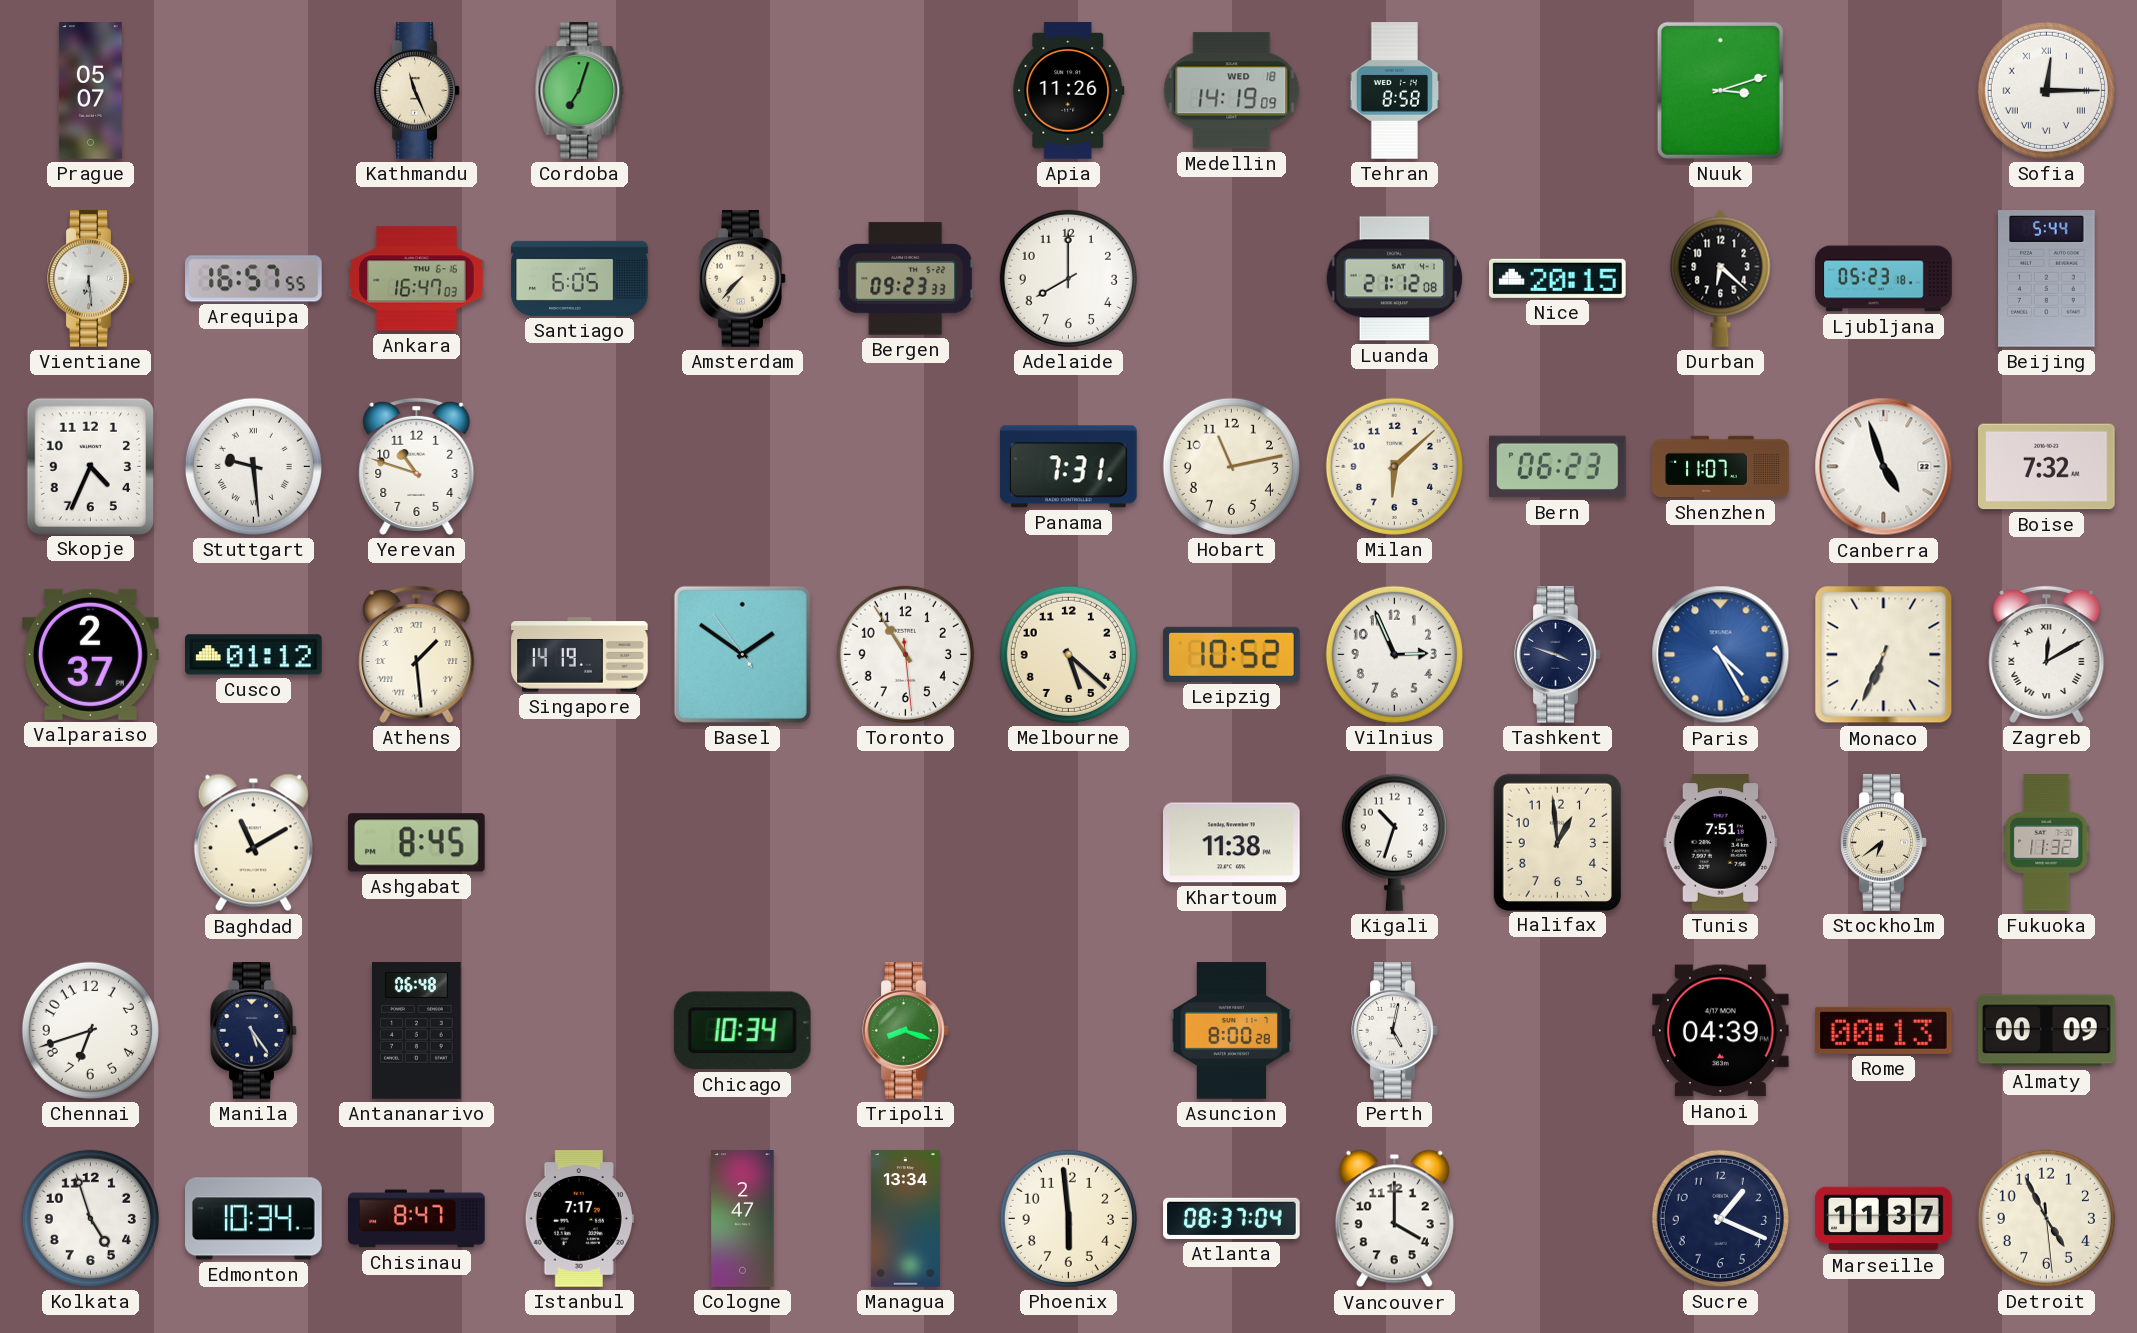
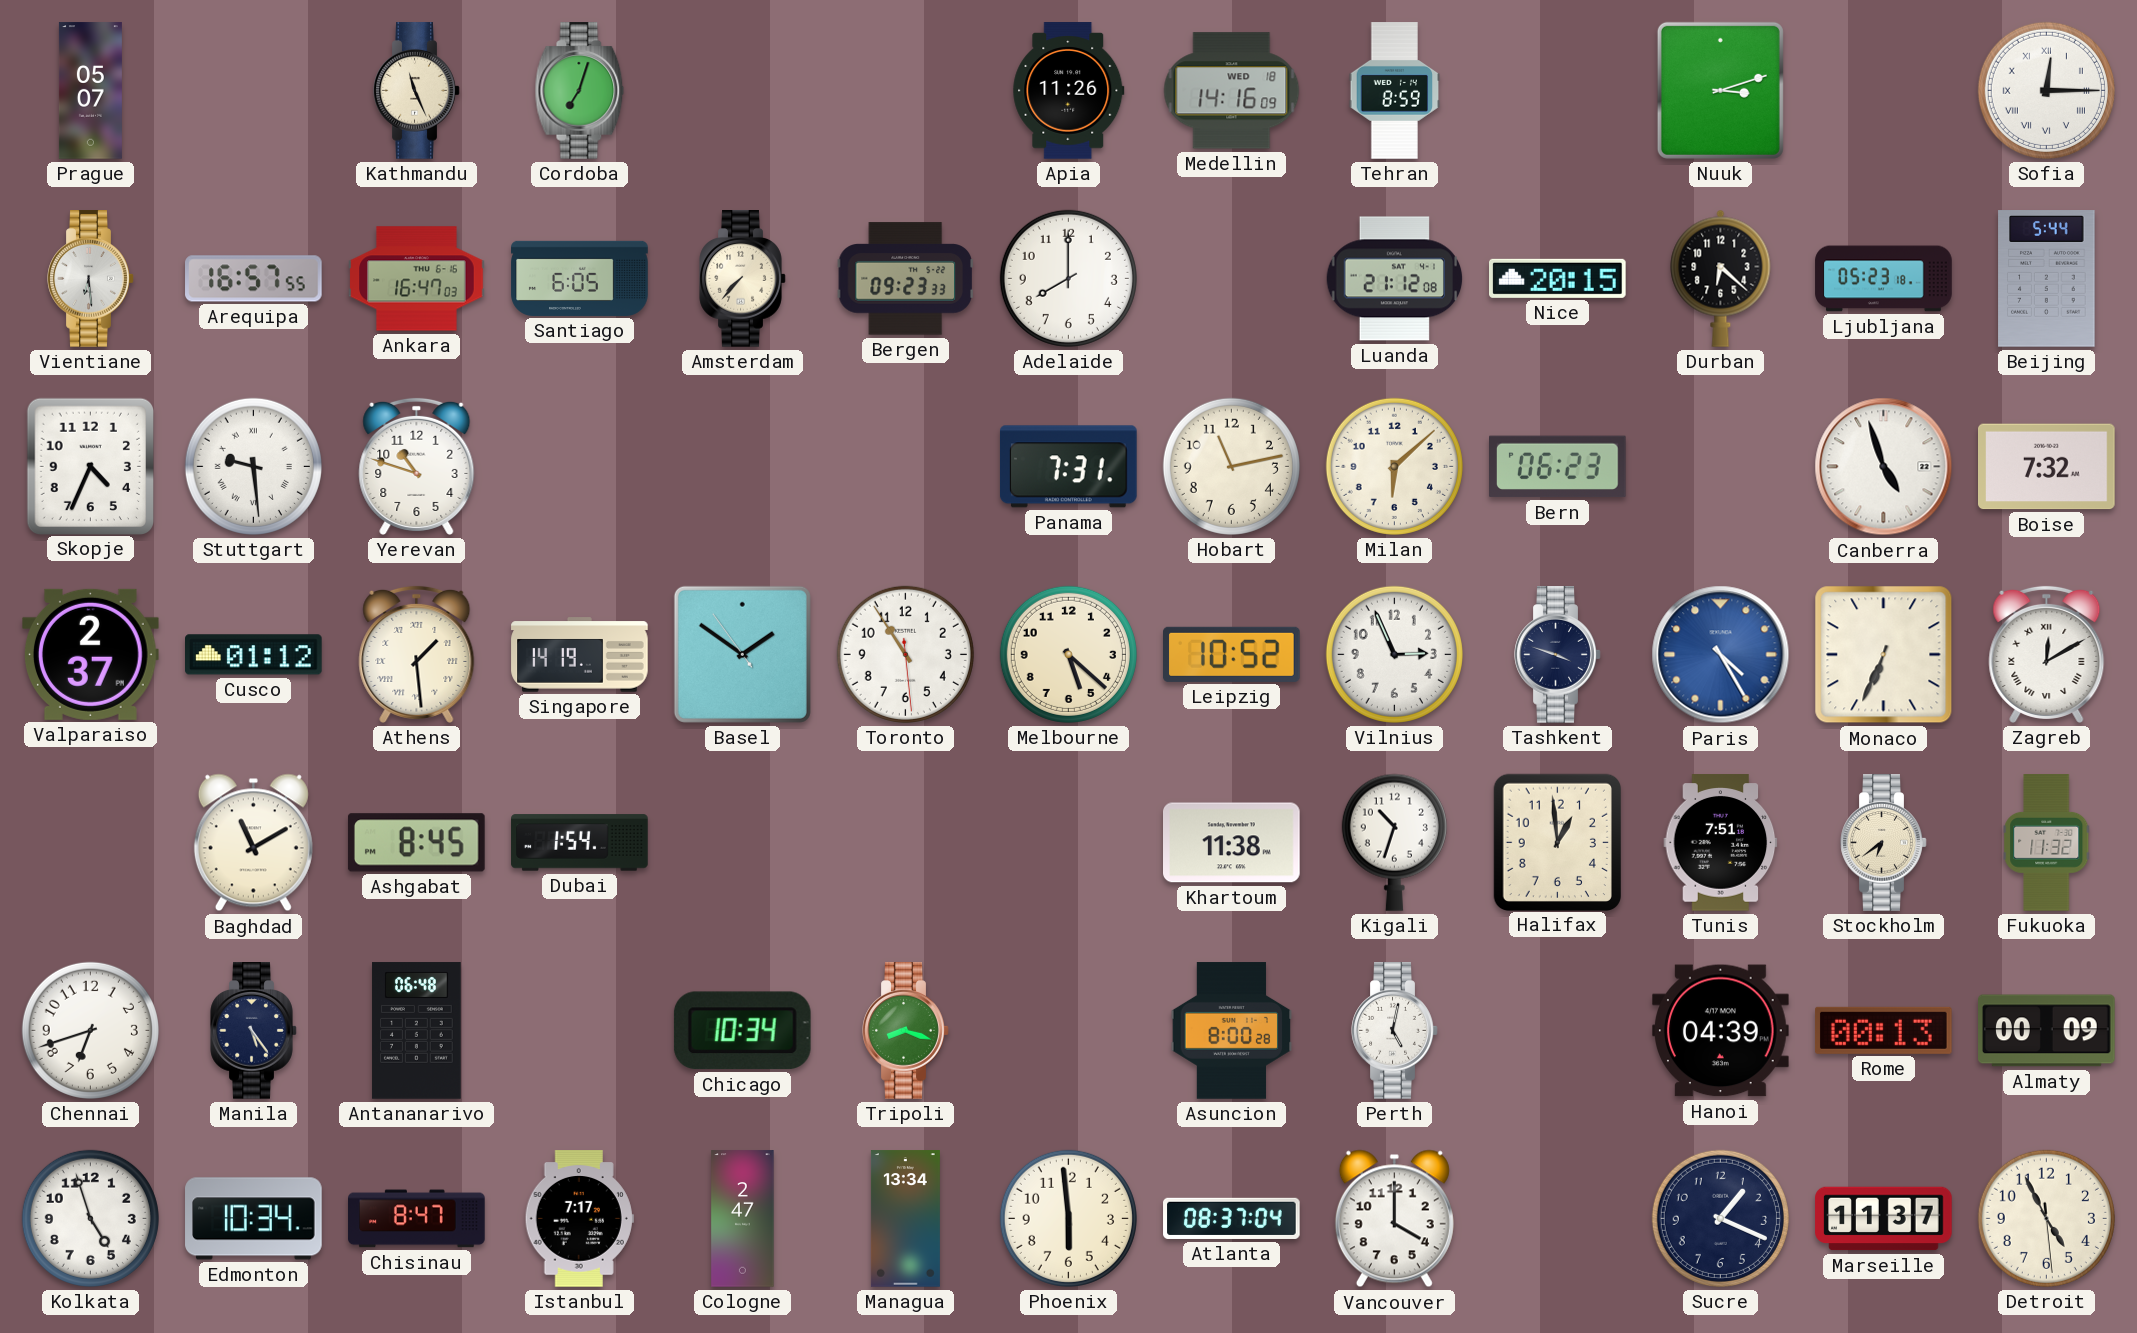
Medellin: 14:19 -> 14:16 (1232, 91)
Tehran: 8:58 -> 8:59 (1395, 91)
Shenzhen: 11:07 -> none (1721, 467)
Dubai: none -> 1:54 (580, 843)
